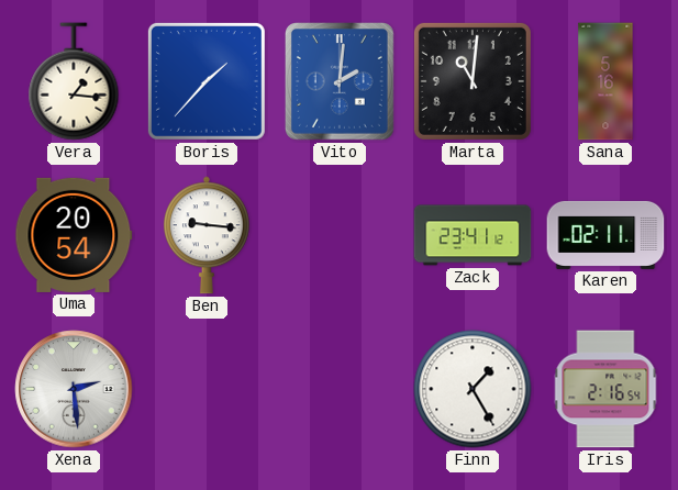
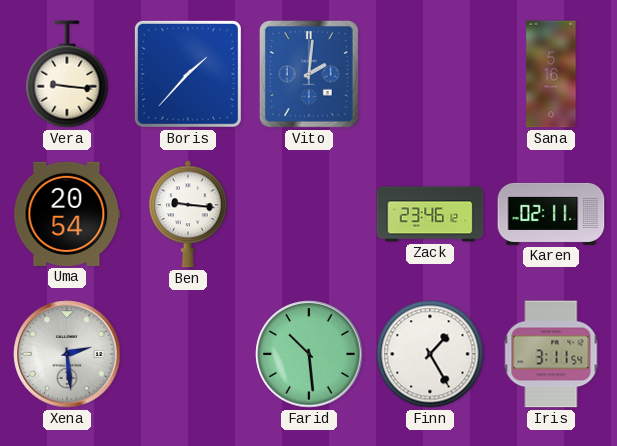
Vera: 1:16 -> 9:16 (67, 74)
Marta: 11:01 -> none (473, 81)
Zack: 23:41 -> 23:46 (430, 214)
Farid: none -> 10:29 (309, 354)
Iris: 2:16 -> 3:11 (551, 354)
